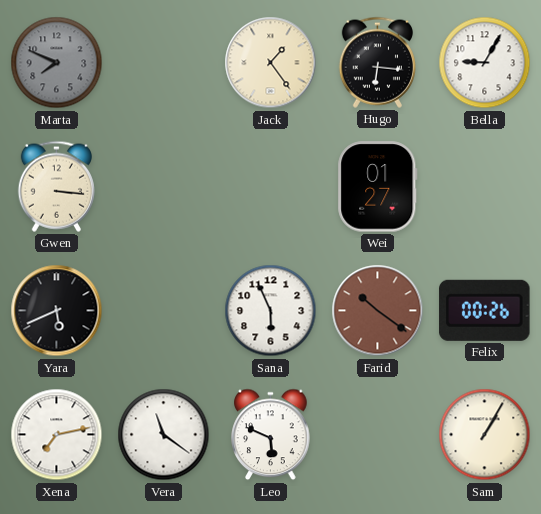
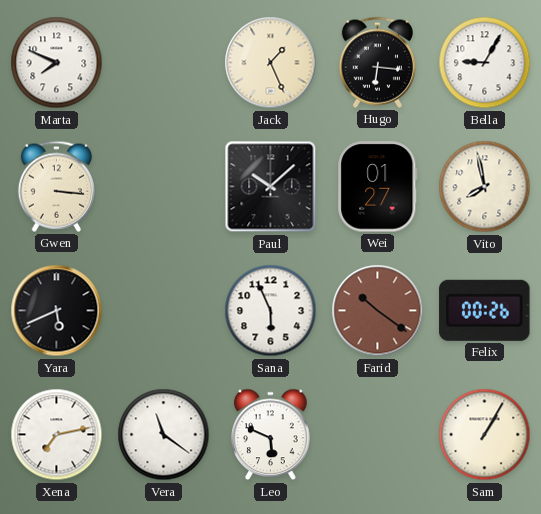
Marta dial: grey -> white (57, 63)
Jack: 1:24 -> 1:26 (271, 63)
Paul: none -> 10:08 (271, 187)
Vito: none -> 7:58 (485, 187)
